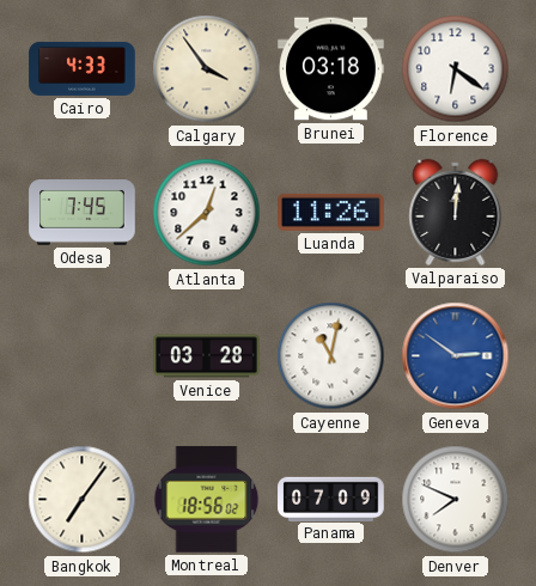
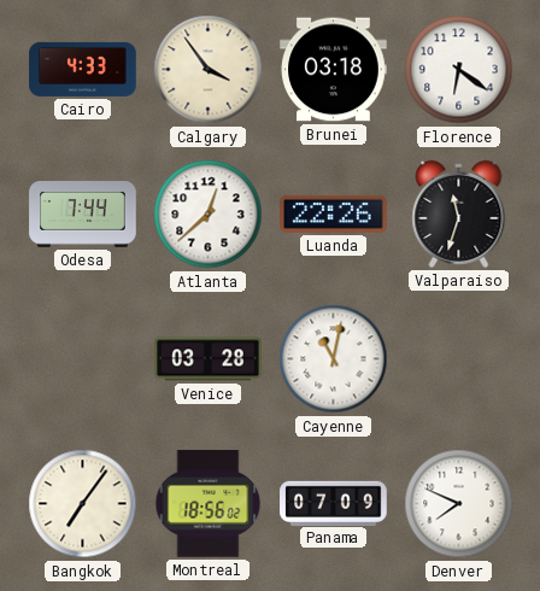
Odesa: 7:45 -> 7:44 (83, 215)
Luanda: 11:26 -> 22:26 (334, 213)
Valparaiso: 12:01 -> 11:33 (459, 213)
Geneva: 2:51 -> none (456, 356)
